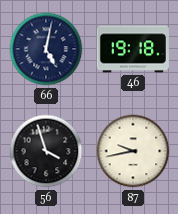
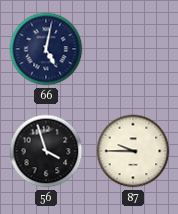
46: 19:18 -> none (133, 49)
87: 9:43 -> 9:45 (133, 151)
